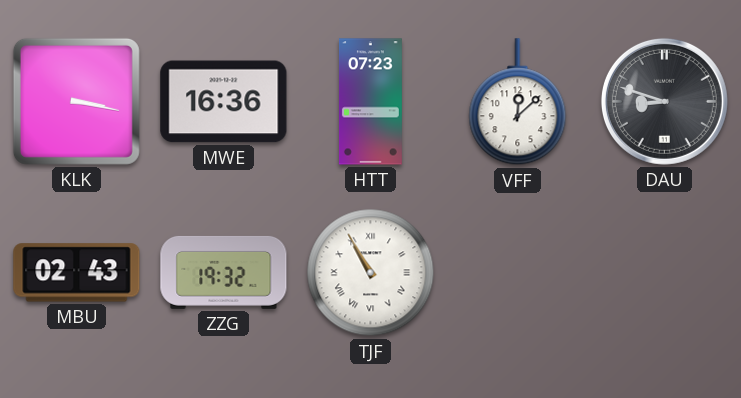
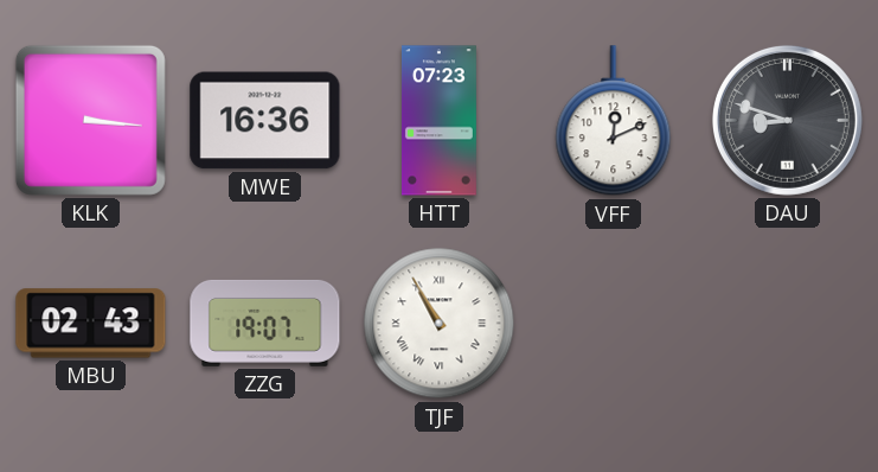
KLK: 3:17 -> 3:16 (90, 120)
VFF: 12:08 -> 12:11 (614, 121)
ZZG: 19:32 -> 19:07 (265, 323)
